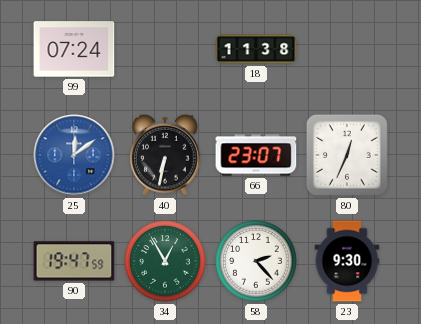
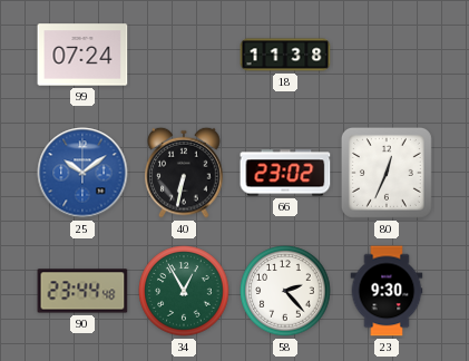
25: 12:09 -> 10:09 (82, 173)
66: 23:07 -> 23:02 (285, 173)
90: 19:47 -> 23:44 (82, 291)
